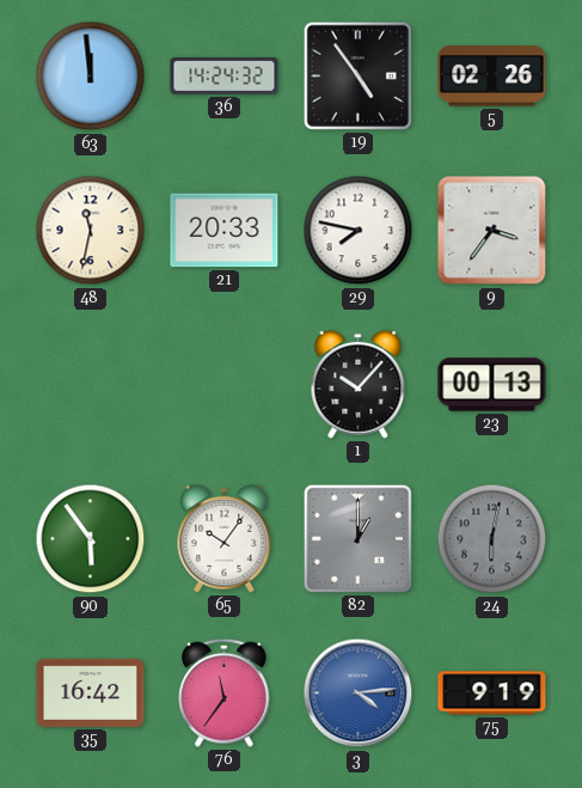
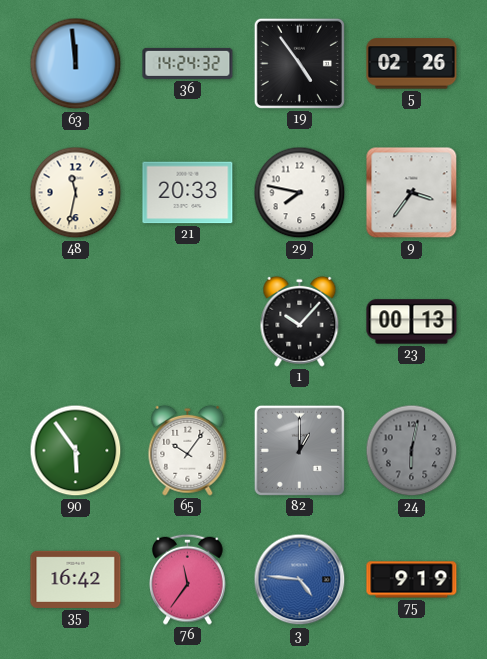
3: 4:14 -> 4:46 (300, 580)
